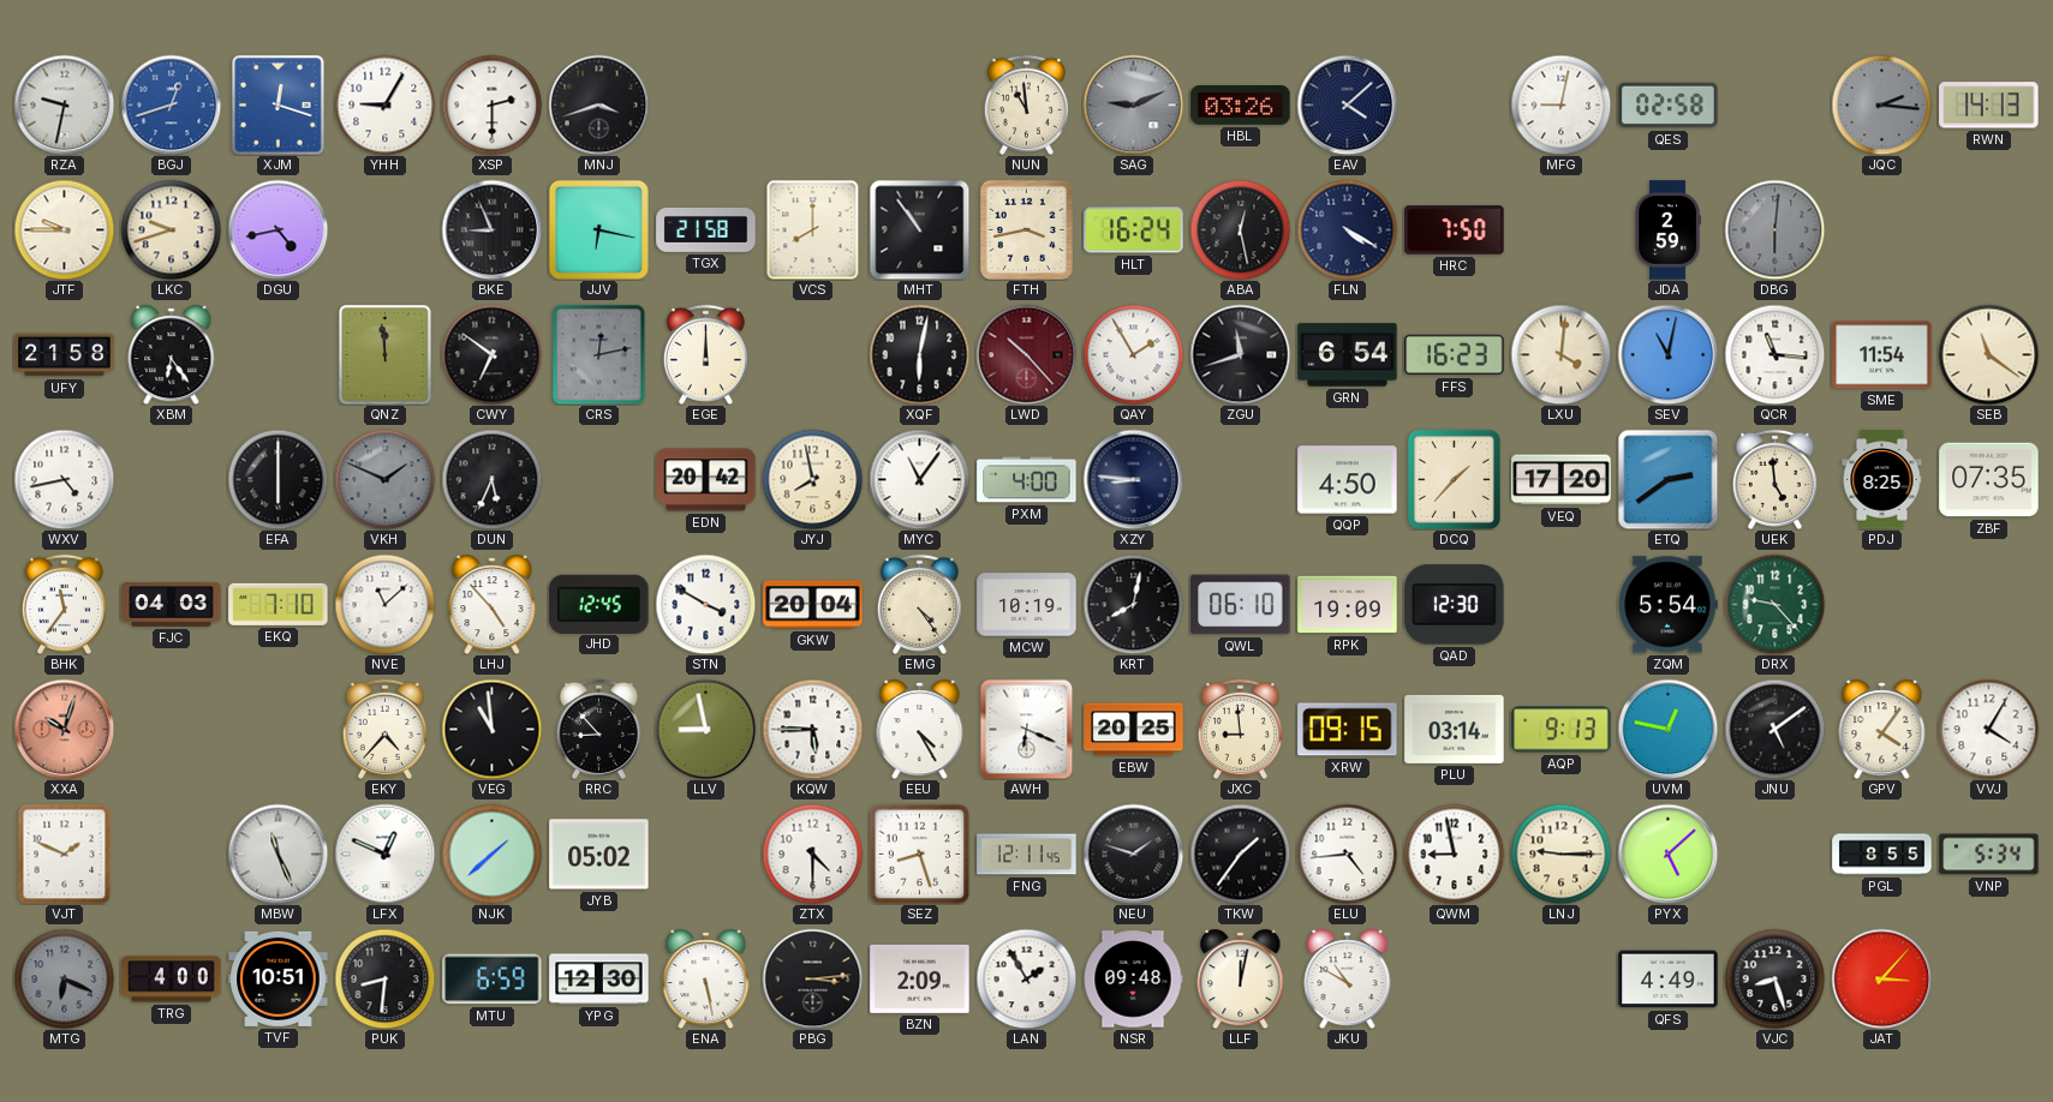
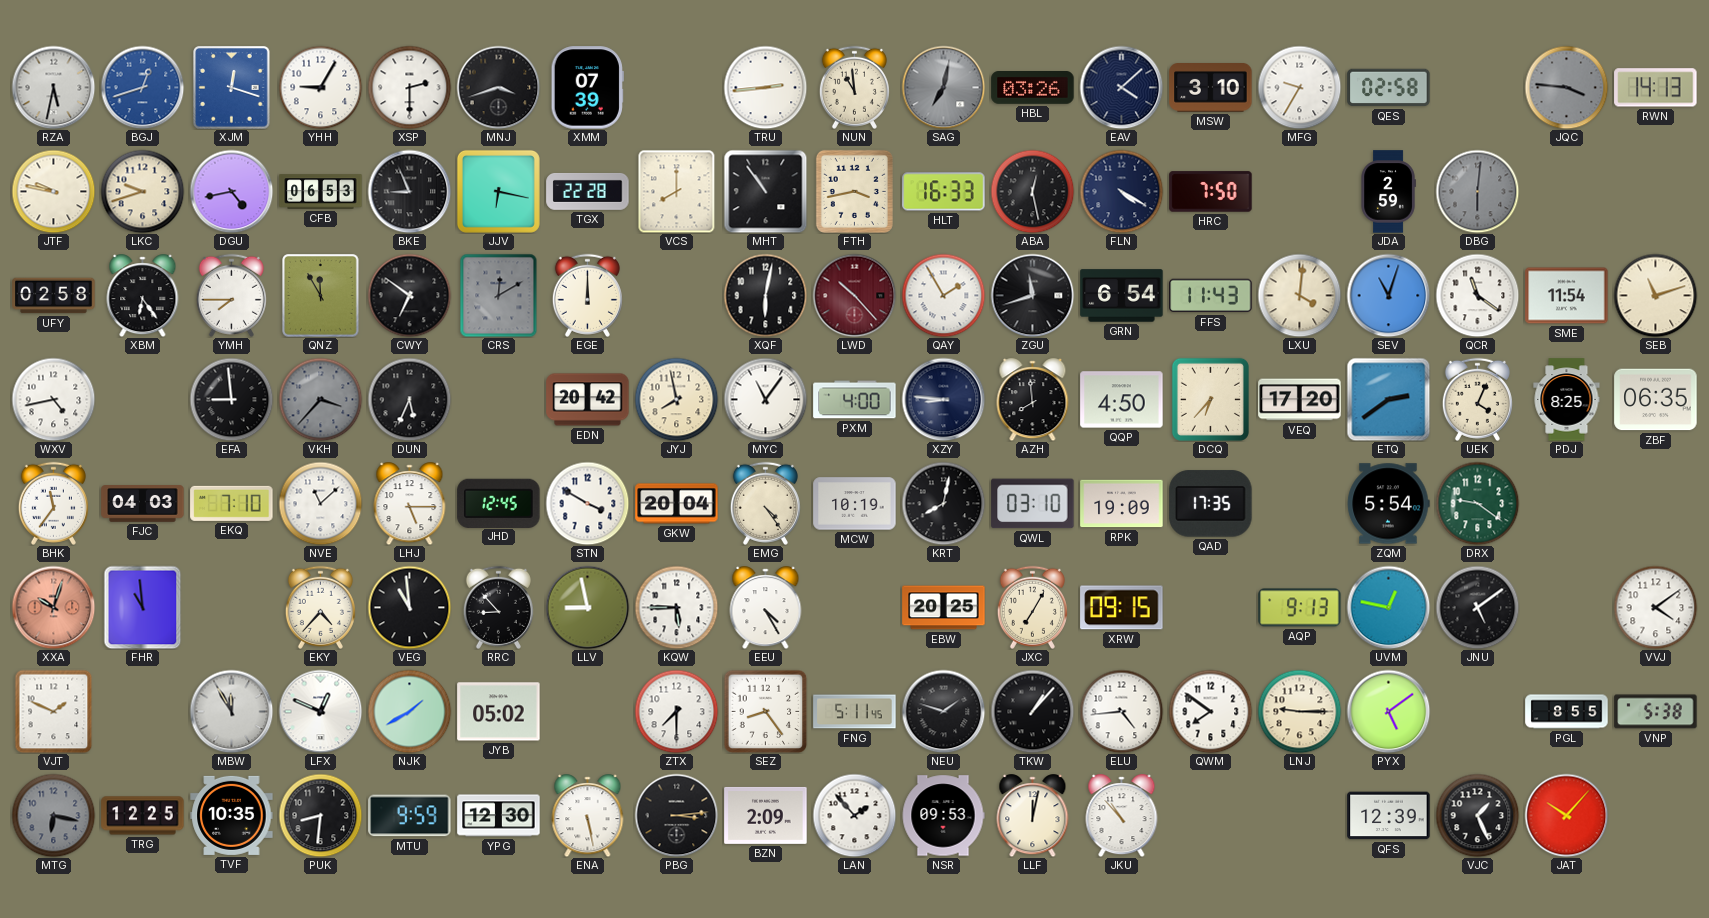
RZA: 9:32 -> 5:32 (53, 87)
XMM: none -> 07:39 (587, 88)
TRU: none -> 2:44 (765, 87)
SAG: 9:11 -> 7:02 (943, 87)
MSW: none -> 3:10 (1211, 88)
MFG: 9:02 -> 9:35 (1299, 87)
JQC: 2:16 -> 3:46 (1566, 87)
JTF: 9:45 -> 9:47 (53, 191)
CFB: none -> 06:53 (321, 192)
TGX: 21:58 -> 22:28 (588, 191)
HLT: 16:24 -> 16:33 (944, 192)
UFY: 21:58 -> 02:58 (54, 296)
YMH: none -> 7:45 (231, 295)
QNZ: 11:59 -> 11:55 (321, 296)
CRS: 12:13 -> 12:10 (499, 295)
FFS: 16:23 -> 11:43 (1211, 296)
SEV: 11:02 -> 11:03 (1388, 295)
QCR: 11:16 -> 11:21 (1477, 295)
SEB: 11:21 -> 11:12 (1655, 295)
EFA: 6:00 -> 8:59 (231, 399)
VKH: 1:49 -> 3:37 (320, 399)
AZH: none -> 7:59 (1033, 400)
DCQ: 1:37 -> 6:37 (1210, 399)
UEK: 4:59 -> 4:04 (1477, 399)
ZBF: 07:35 -> 06:35 (1656, 400)
LHJ: 4:53 -> 5:15 (410, 504)
QWL: 06:10 -> 03:10 (1033, 504)
QAD: 12:30 -> 17:35 (1211, 504)
DRX: 9:23 -> 9:21 (1477, 503)
FHR: none -> 10:59 (143, 607)
AWH: 6:19 -> none (1027, 729)
JXC: 8:59 -> 7:05 (1032, 607)
PLU: 03:14 -> none (1455, 729)
GPV: 4:06 -> none (1882, 730)
VVJ: 4:05 -> 4:09 (1655, 607)
MBW: 11:26 -> 11:55 (231, 711)
NJK: 1:38 -> 1:40 (409, 711)
ZTX: 4:30 -> 7:30 (676, 711)
SEZ: 8:27 -> 8:24 (765, 711)
FNG: 12:11 -> 5:11 (855, 712)
TKW: 1:36 -> 1:07 (1032, 711)
QWM: 8:58 -> 7:51 (1210, 711)
PYX: 5:08 -> 5:09 (1388, 711)
VNP: 5:34 -> 5:38 (1656, 712)
MTG: 6:19 -> 6:17 (53, 815)
TRG: 4:00 -> 12:25 (143, 816)
TVF: 10:51 -> 10:35 (232, 815)
MTU: 6:59 -> 9:59 (410, 816)
LAN: 1:55 -> 1:53 (854, 815)
NSR: 09:48 -> 09:53 (943, 816)
JKU: 10:50 -> 10:53 (1122, 816)
QFS: 4:49 -> 12:39 (1389, 816)
VJC: 8:27 -> 1:26 (1477, 815)
JAT: 3:07 -> 10:07 (1566, 815)
